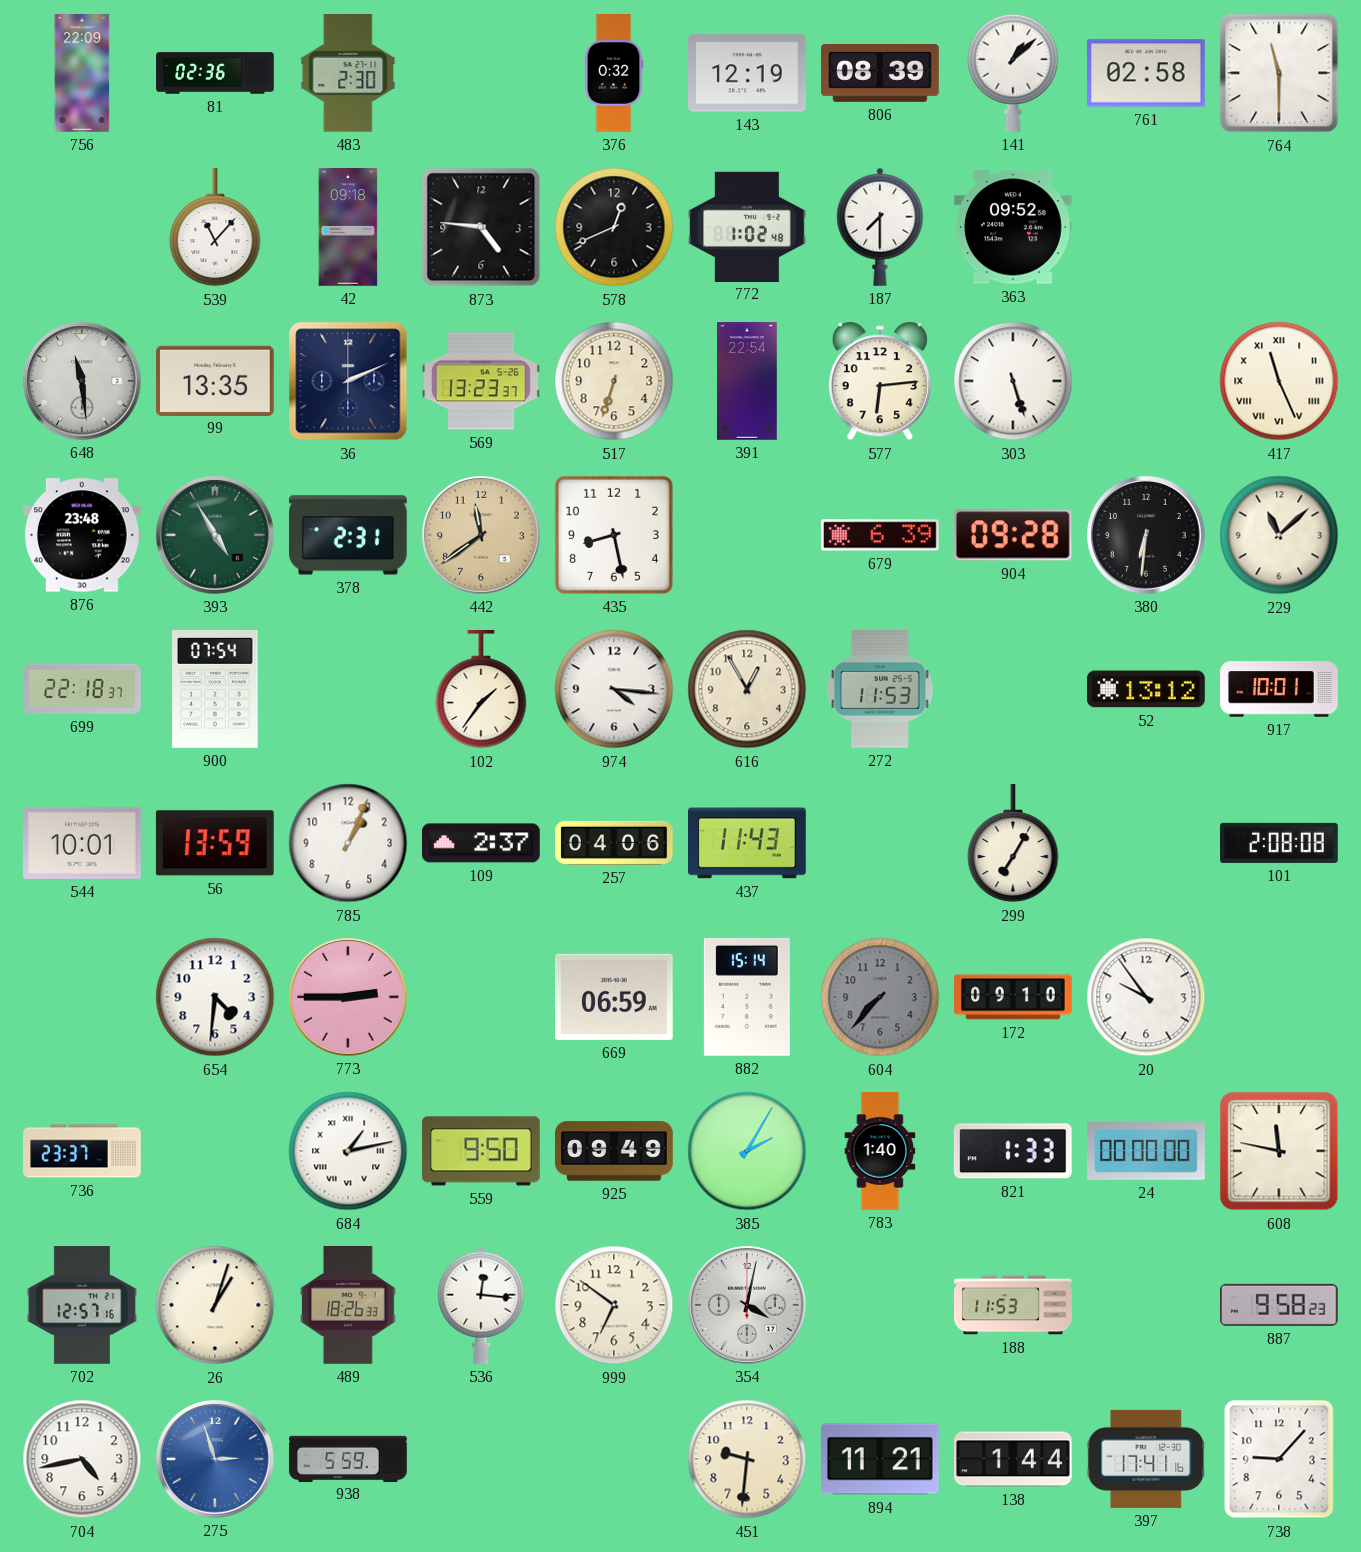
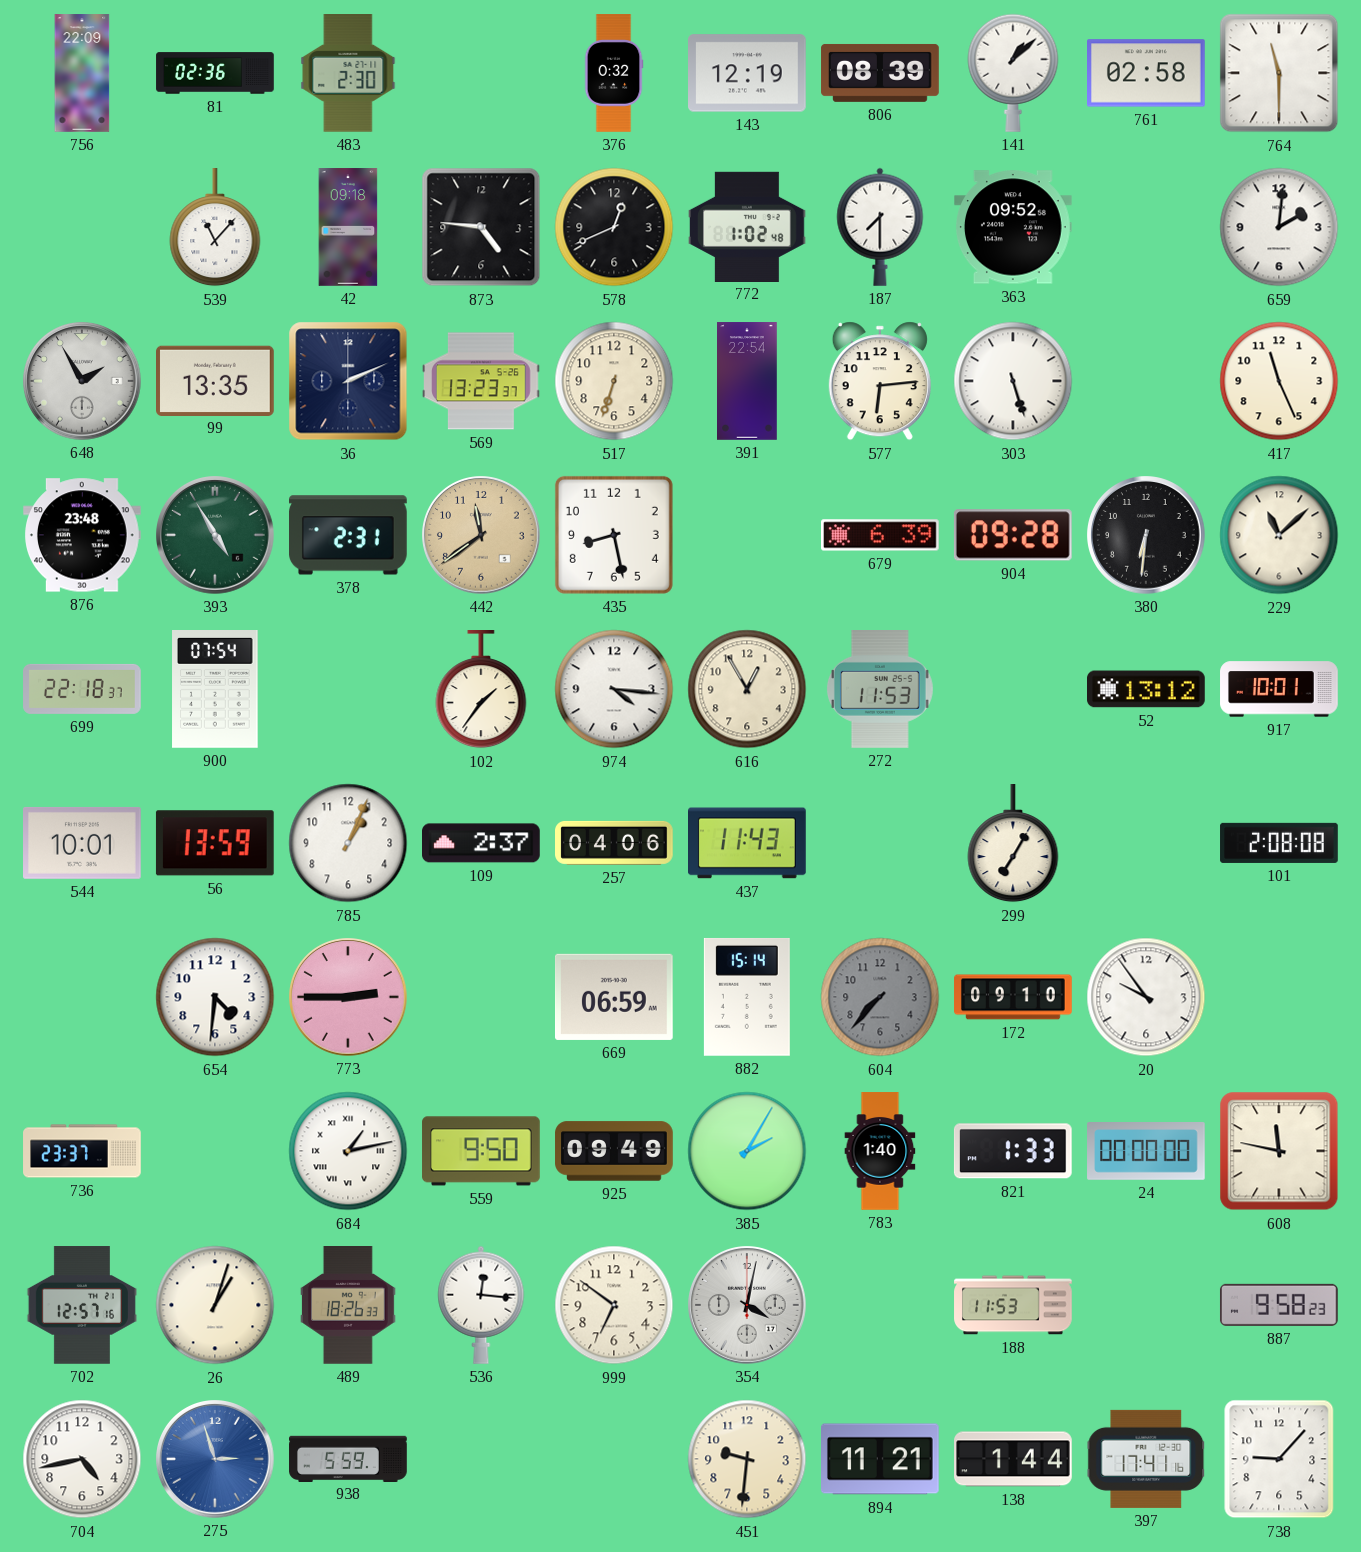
659: none -> 2:01 (1279, 227)
648: 11:29 -> 1:55 (83, 382)
417 numerals: Roman -> Arabic (1279, 381)
